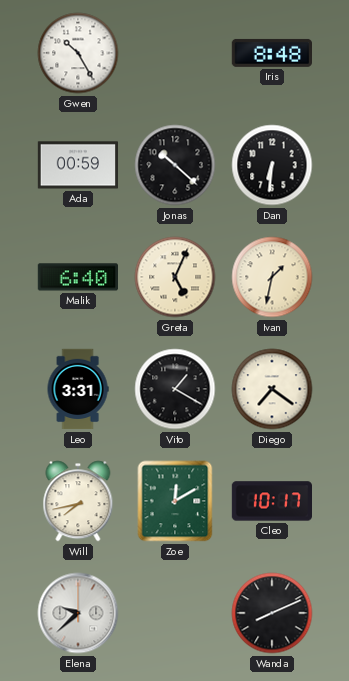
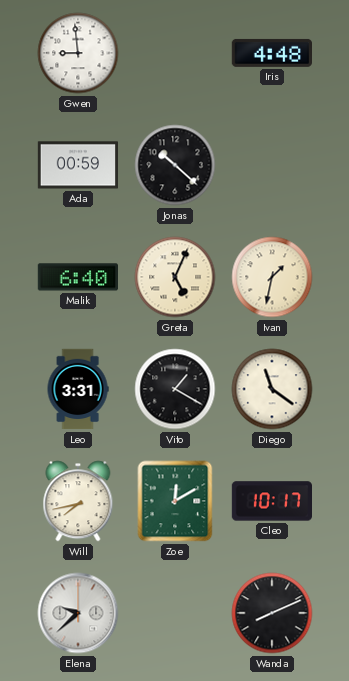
Gwen: 10:25 -> 8:59 (78, 53)
Iris: 8:48 -> 4:48 (271, 53)
Dan: 6:31 -> none (272, 165)
Diego: 7:21 -> 11:21 (272, 389)
